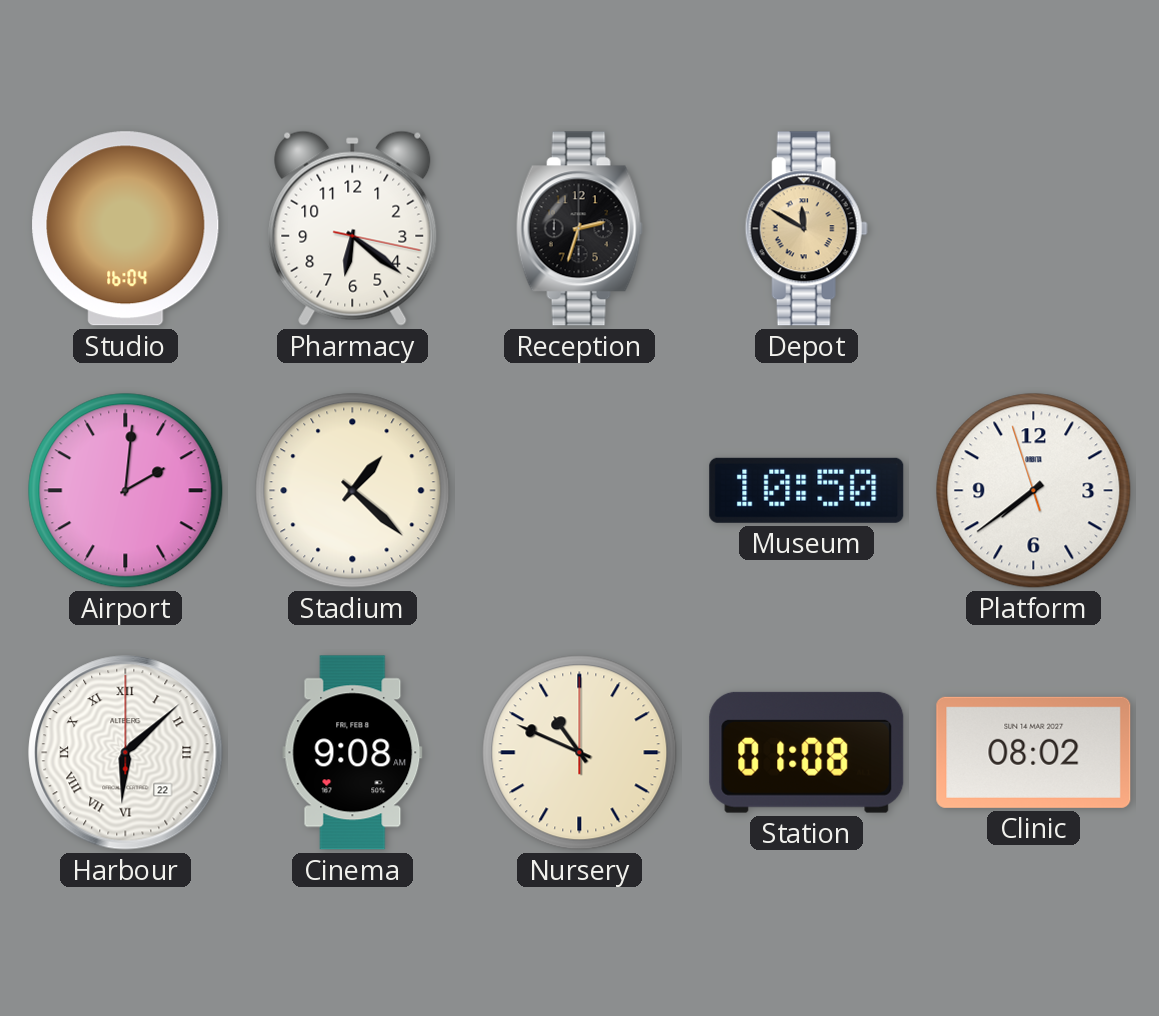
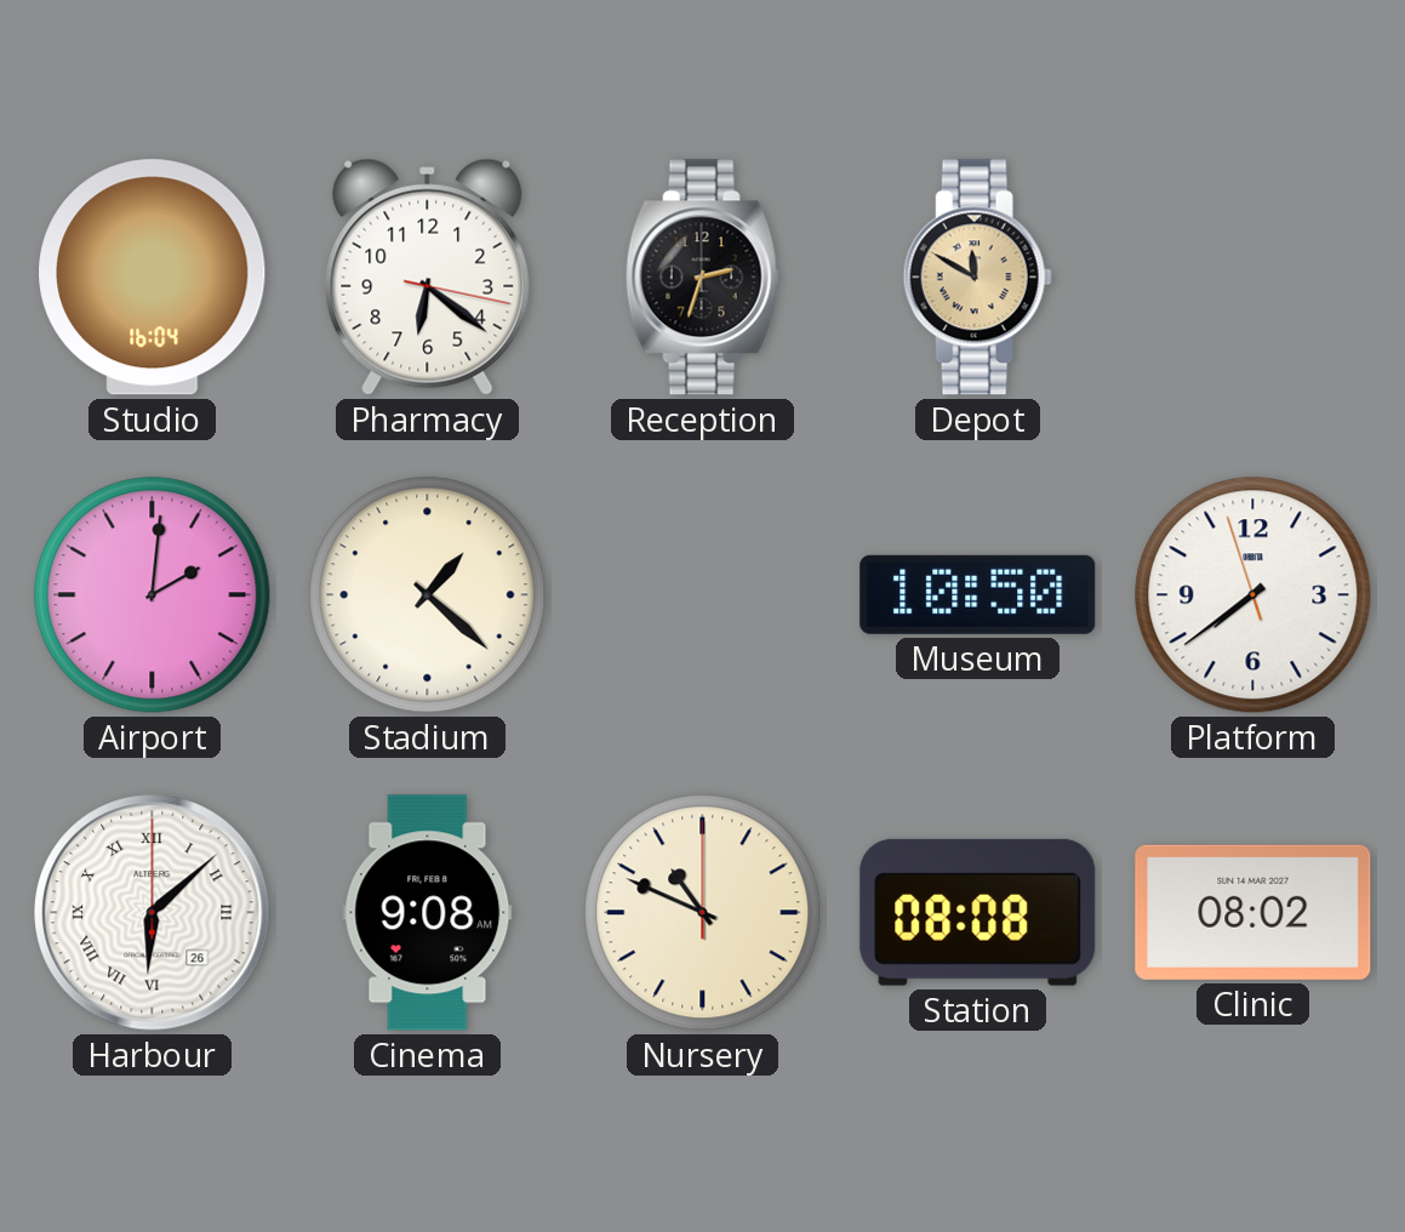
Harbour date: 22 -> 26 (153, 913)
Station: 01:08 -> 08:08 (978, 912)
